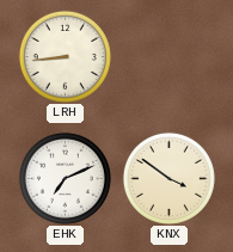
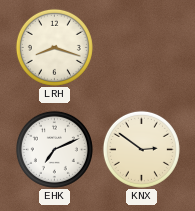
LRH: 8:44 -> 8:18 (54, 47)
KNX: 3:51 -> 2:51 (141, 149)
